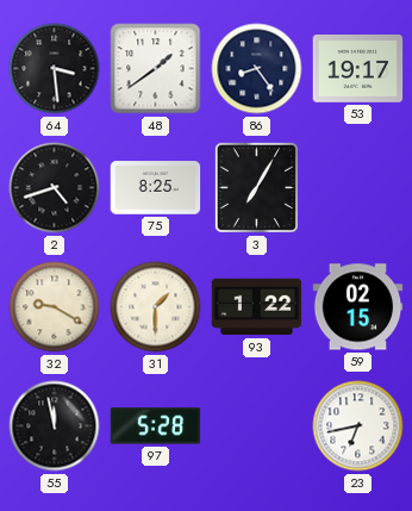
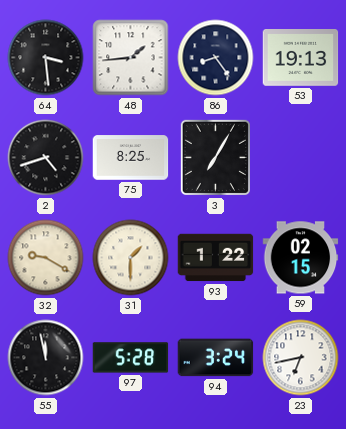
48: 1:39 -> 1:44 (131, 58)
53: 19:17 -> 19:13 (301, 58)
94: none -> 3:24 (216, 358)
